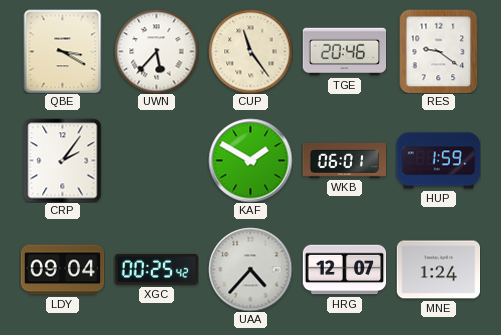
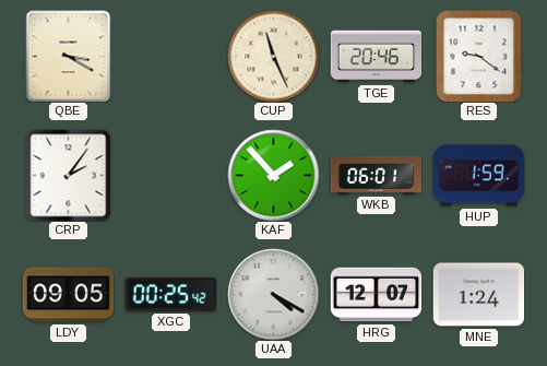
UWN: 5:37 -> none (156, 51)
CUP: 11:24 -> 11:26 (273, 56)
KAF: 1:50 -> 1:53 (273, 175)
LDY: 09:04 -> 09:05 (68, 295)
UAA: 4:37 -> 4:20 (273, 294)
